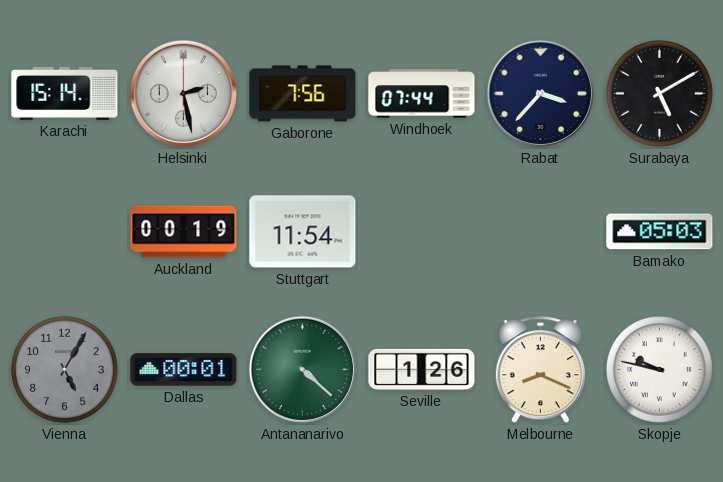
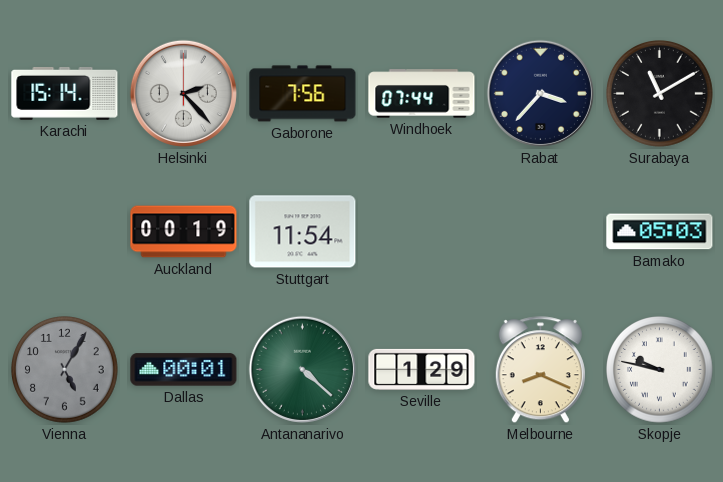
Helsinki: 2:28 -> 2:23 (183, 93)
Surabaya: 5:10 -> 11:10 (660, 94)
Seville: 1:26 -> 1:29 (422, 369)
